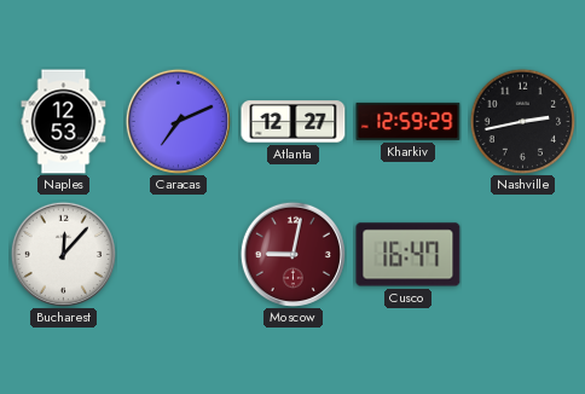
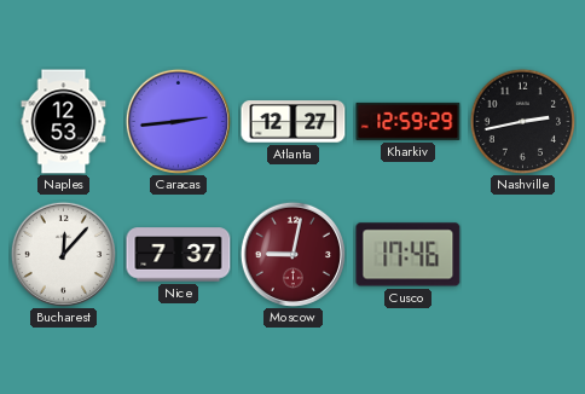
Caracas: 7:11 -> 2:44 (178, 121)
Nice: none -> 7:37 (179, 255)
Cusco: 16:47 -> 17:46 (409, 255)
